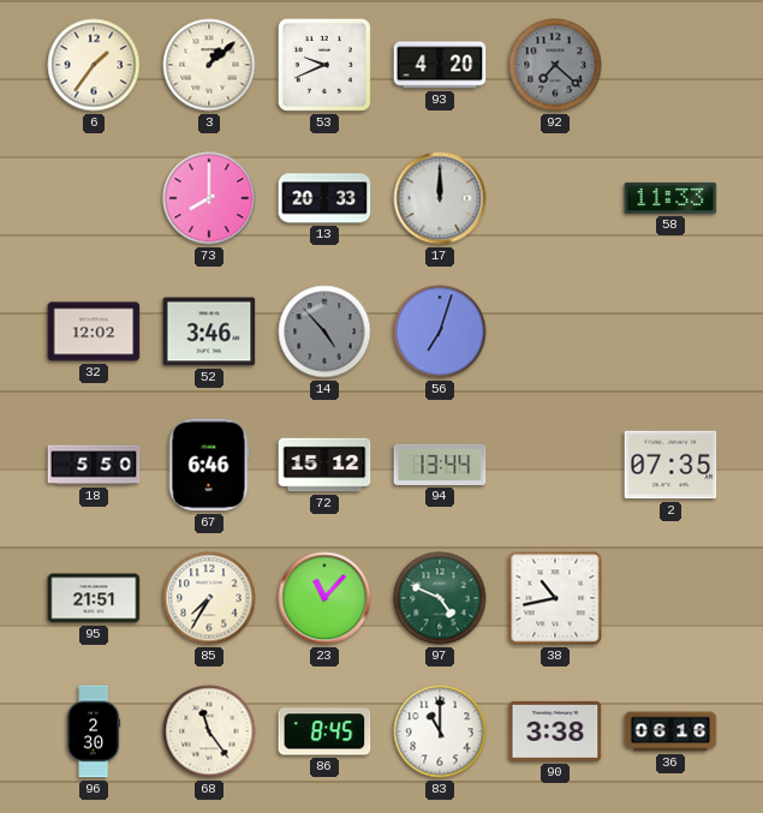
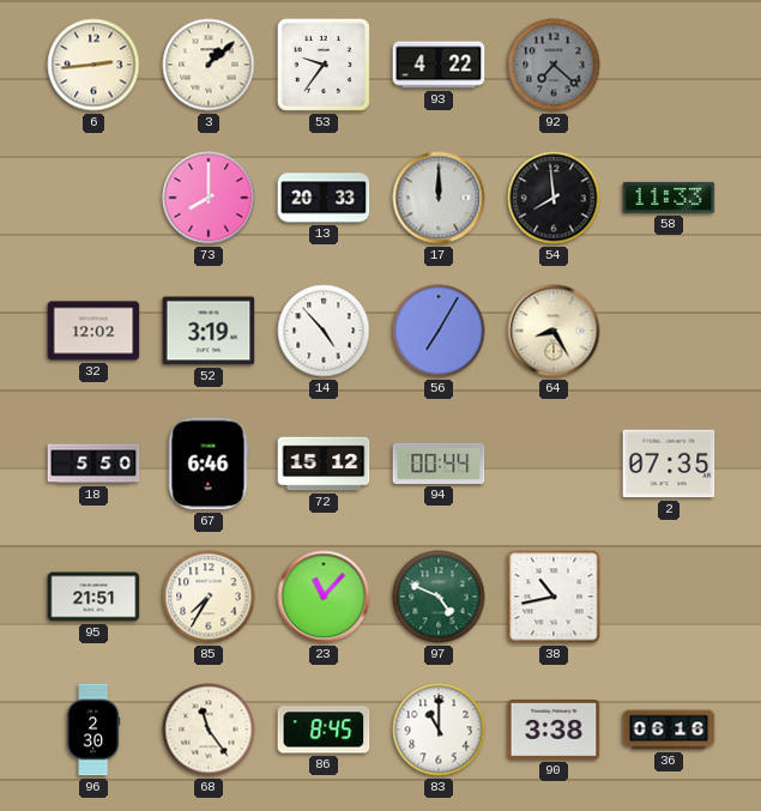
6: 1:36 -> 2:44 (93, 65)
53: 9:41 -> 9:36 (324, 65)
93: 4:20 -> 4:22 (439, 65)
54: none -> 7:59 (554, 198)
52: 3:46 -> 3:19 (209, 331)
14 dial: grey -> white (324, 331)
56: 7:03 -> 7:05 (439, 331)
64: none -> 8:25 (554, 331)
94: 13:44 -> 00:44 (439, 464)
